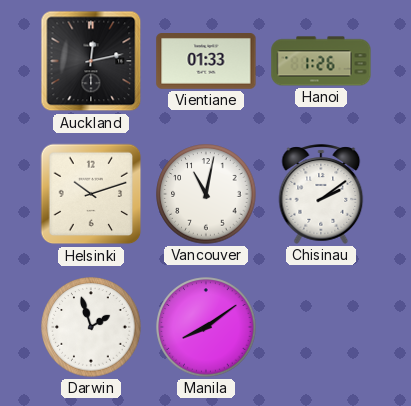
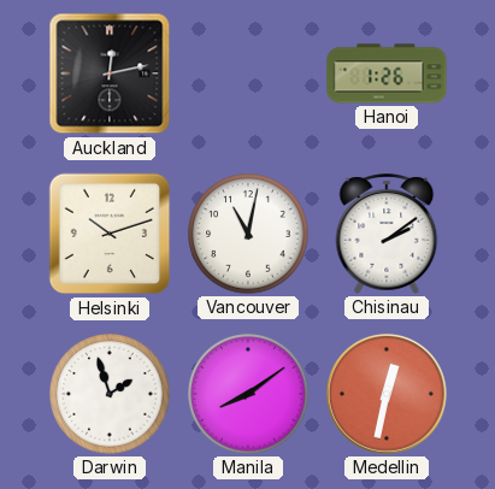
Vientiane: 01:33 -> none (206, 62)
Medellin: none -> 12:32 (387, 394)
